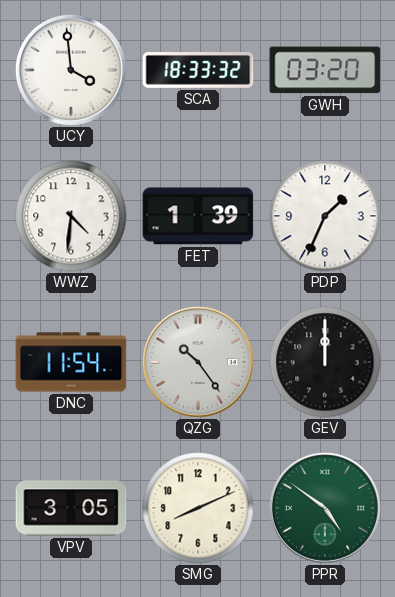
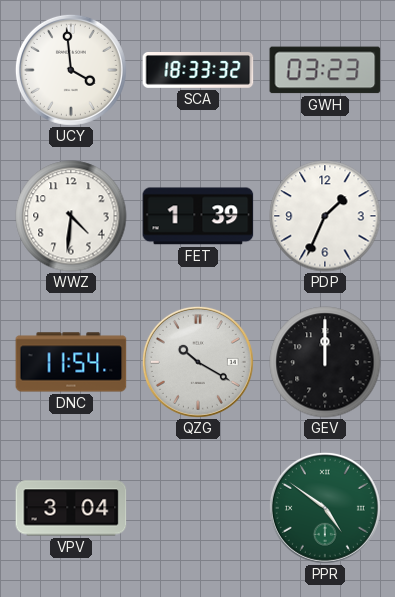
GWH: 03:20 -> 03:23 (325, 70)
QZG: 10:24 -> 10:20 (198, 362)
VPV: 3:05 -> 3:04 (71, 508)
SMG: 8:11 -> none (198, 508)
